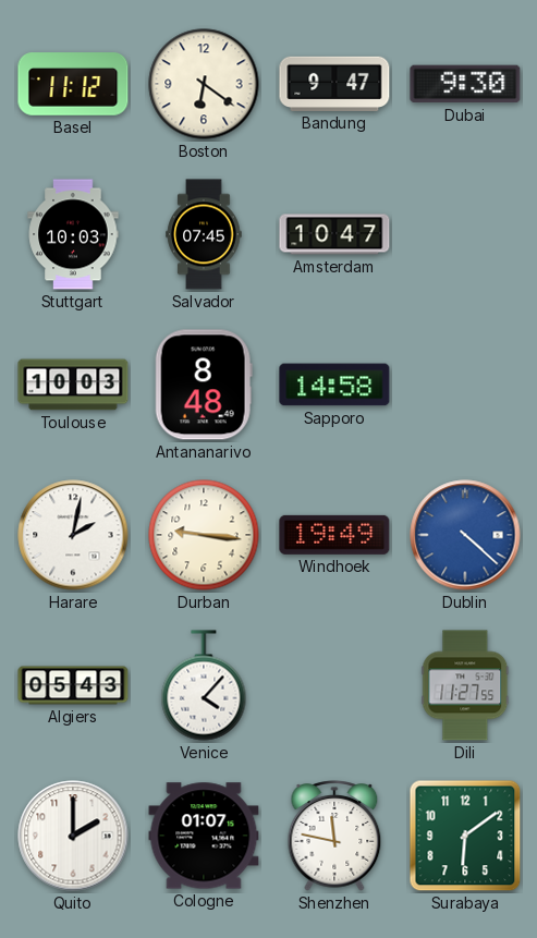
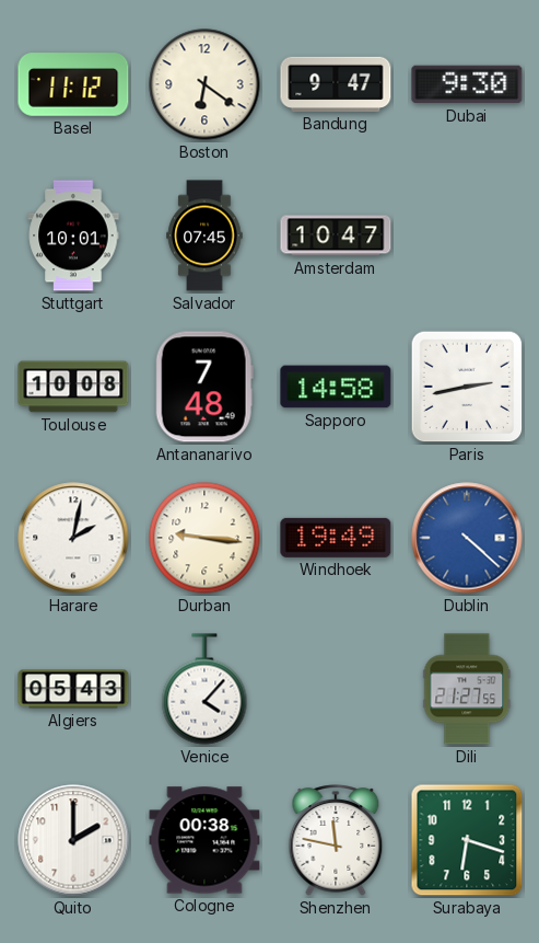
Stuttgart: 10:03 -> 10:01 (73, 235)
Toulouse: 10:03 -> 10:08 (73, 387)
Antananarivo: 8:48 -> 7:48 (204, 387)
Paris: none -> 2:43 (467, 387)
Dili: 11:27 -> 21:27 (467, 689)
Cologne: 01:07 -> 00:38 (204, 840)
Surabaya: 6:09 -> 6:18 (467, 840)
